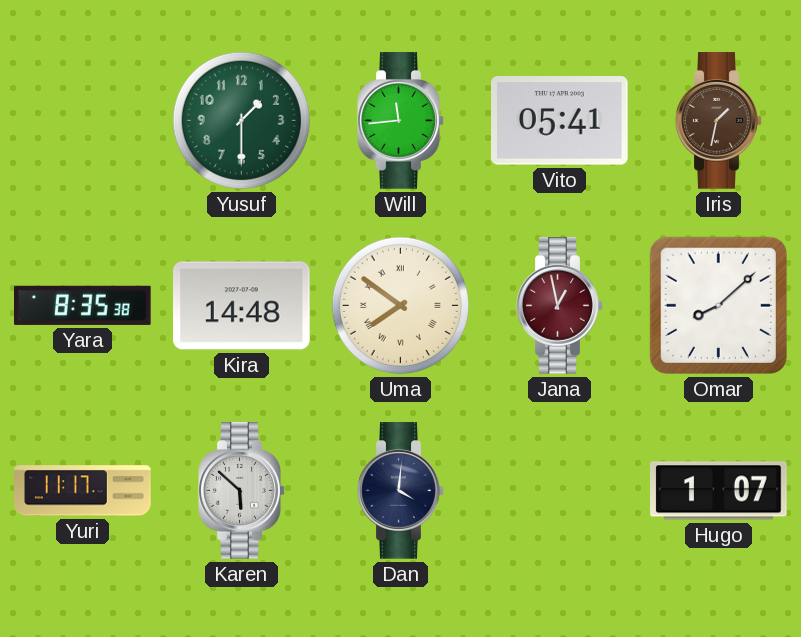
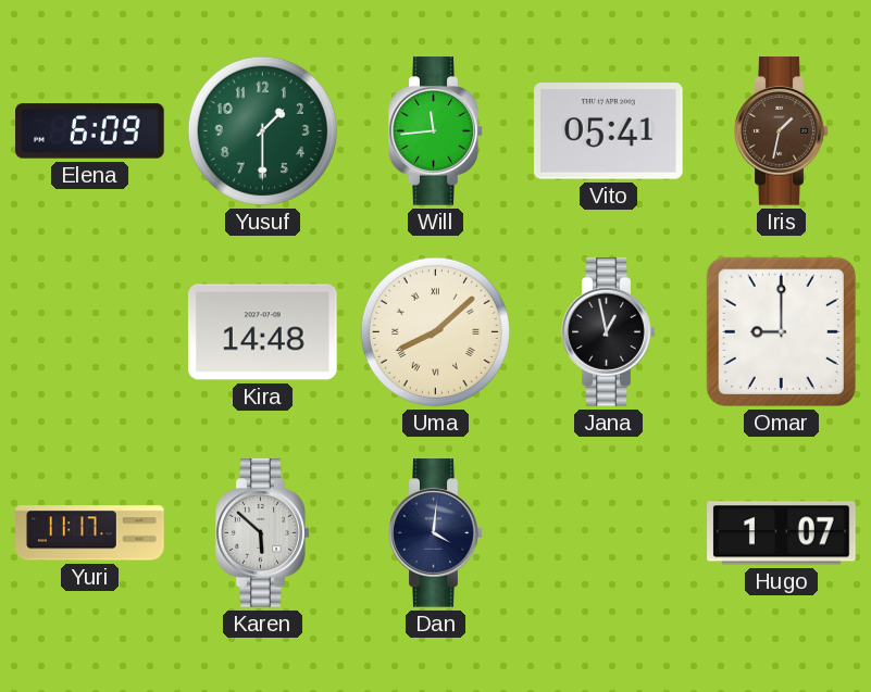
Elena: none -> 6:09 (90, 131)
Yara: 8:35 -> none (83, 305)
Uma: 7:51 -> 8:08 (435, 331)
Jana dial: burgundy -> black (609, 332)
Omar: 8:08 -> 9:00 (781, 331)
